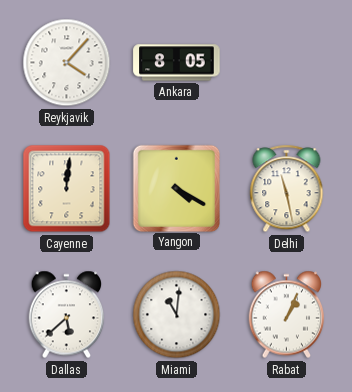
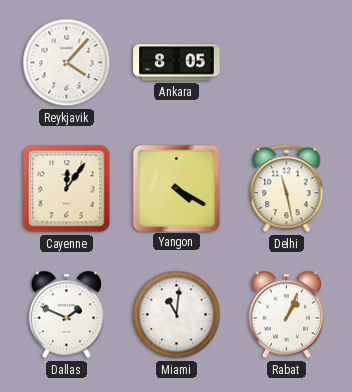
Cayenne: 12:01 -> 12:06 (67, 189)
Dallas: 5:38 -> 1:49 (67, 315)
